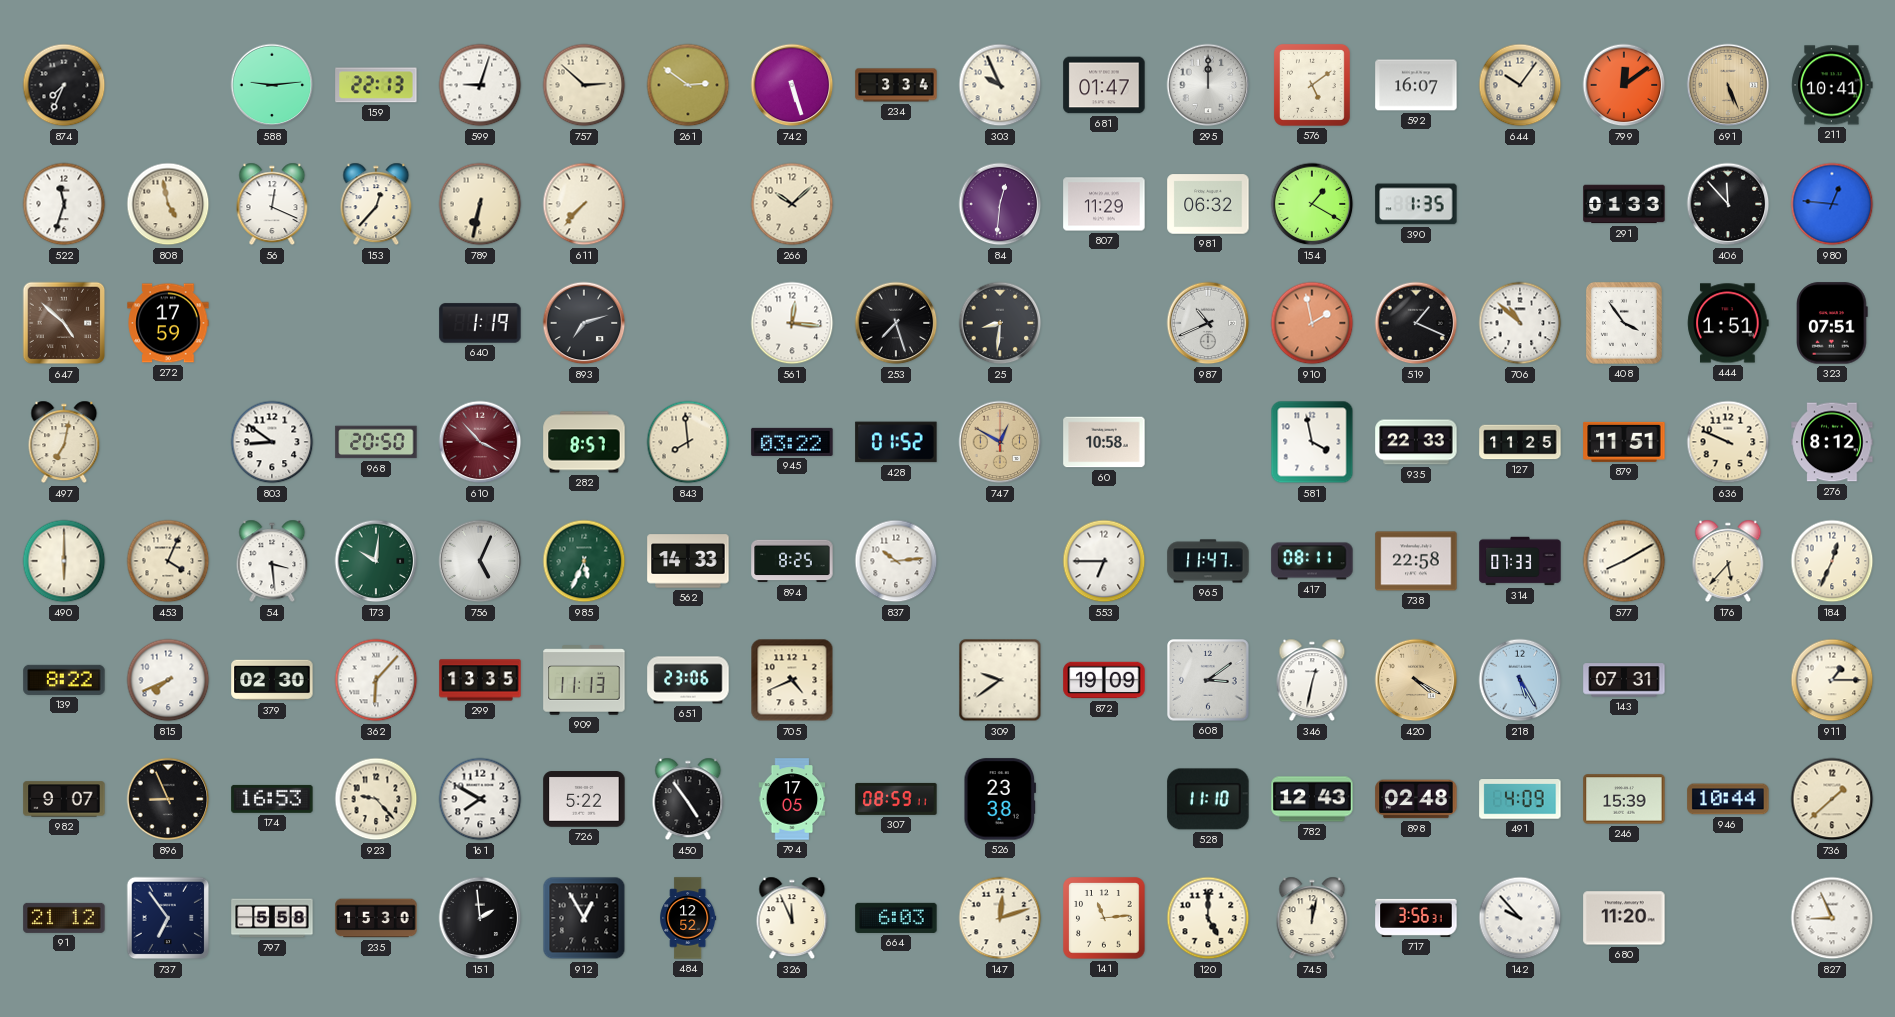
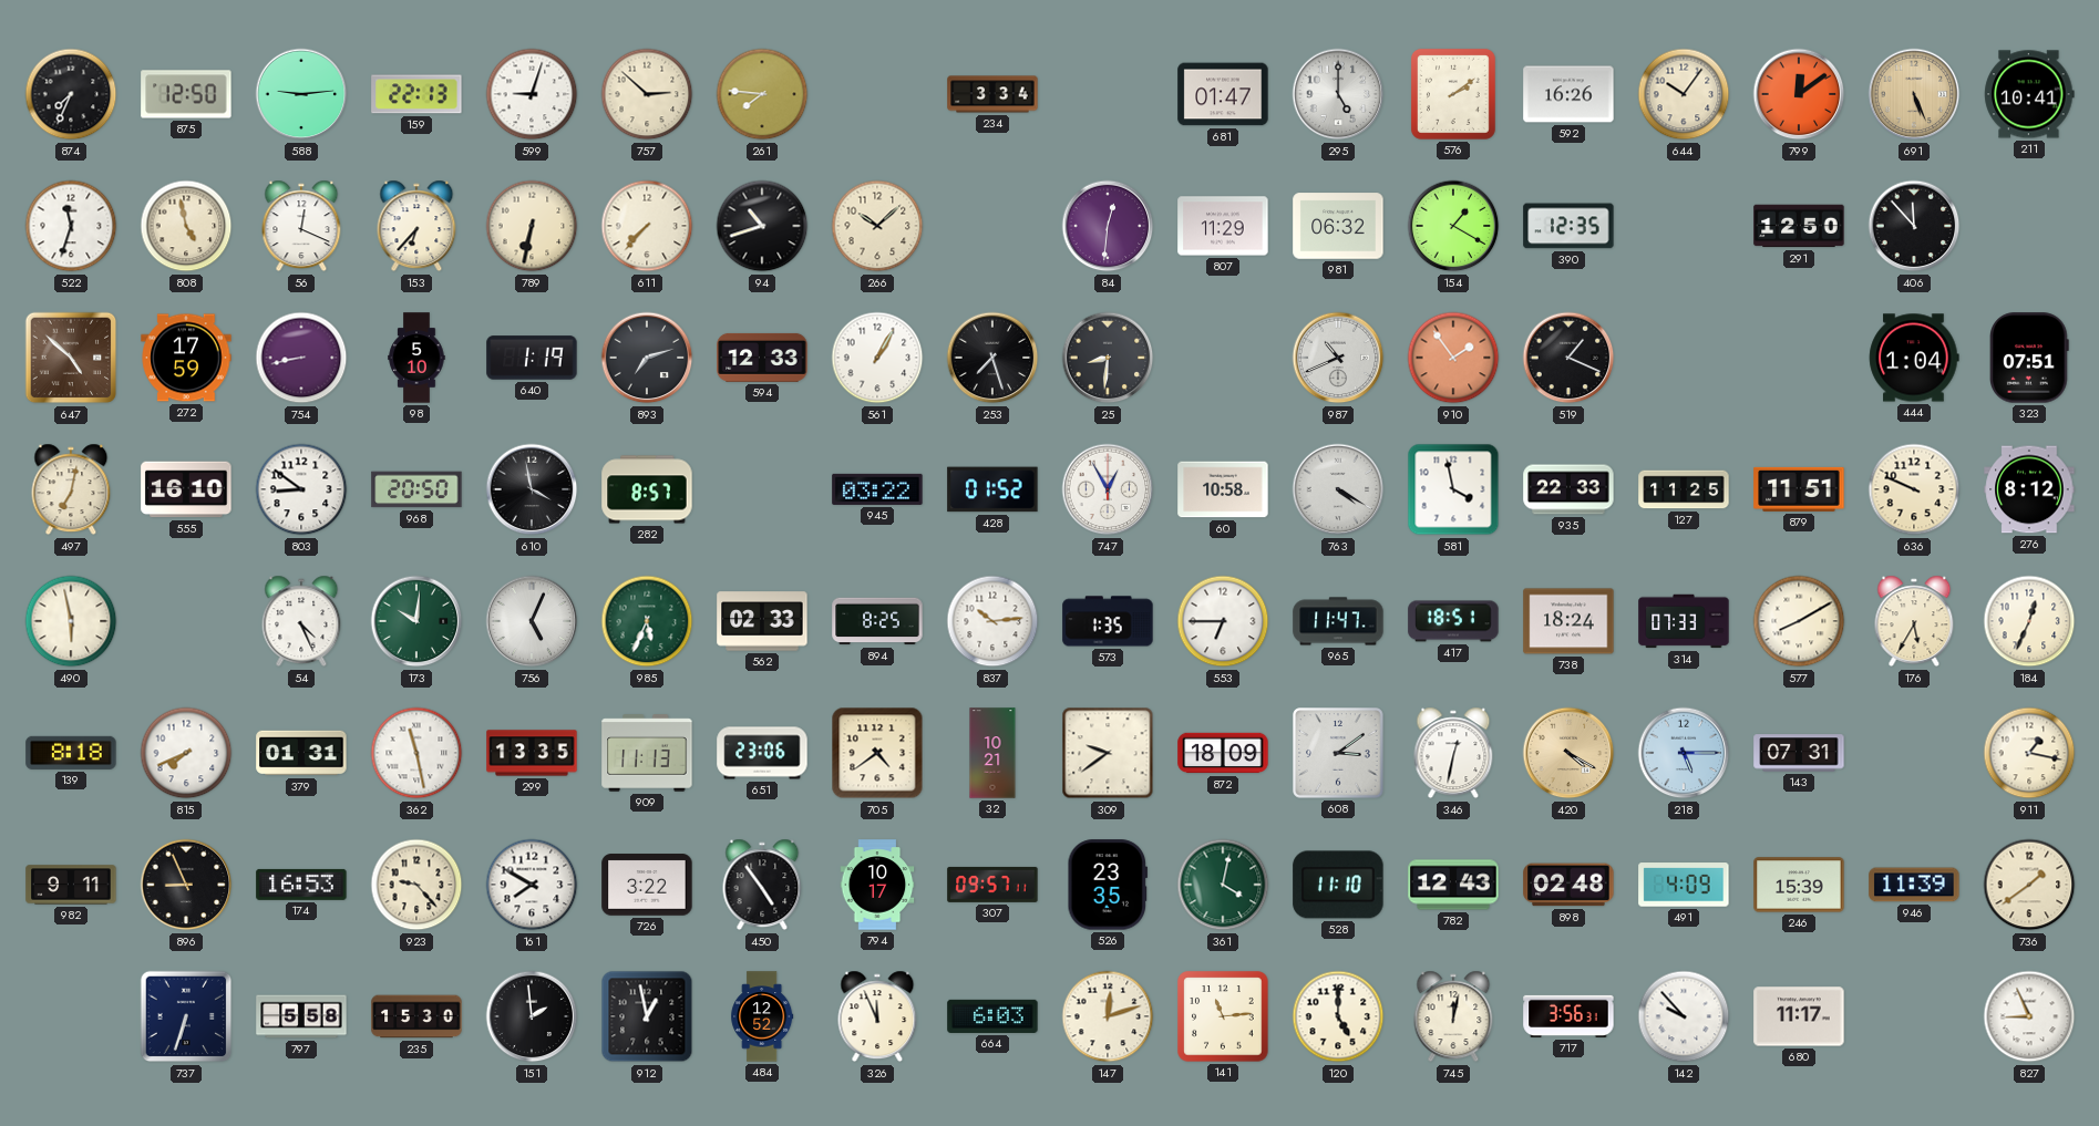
875: none -> 12:50 (186, 94)
261: 2:51 -> 7:46 (762, 94)
742: 5:27 -> none (792, 85)
303: 9:56 -> none (1000, 85)
295: 12:00 -> 5:00 (1338, 94)
576: 5:09 -> 2:09 (1453, 94)
592: 16:07 -> 16:26 (1568, 94)
153: 12:37 -> 6:37 (416, 226)
94: none -> 10:42 (762, 226)
390: 1:35 -> 12:35 (1568, 226)
291: 01:33 -> 12:50 (1799, 226)
980: 12:46 -> none (1832, 204)
754: none -> 8:43 (301, 358)
98: none -> 5:10 (416, 358)
594: none -> 12:33 (762, 358)
561: 12:16 -> 1:05 (877, 358)
910: 1:58 -> 1:54 (1453, 358)
706: 10:52 -> none (1520, 323)
408: 3:54 -> none (1624, 323)
444: 1:51 -> 1:04 (1914, 358)
555: none -> 16:10 (186, 489)
610: 3:53 -> 3:58 (532, 489)
610 dial: burgundy -> black (532, 489)
843: 7:59 -> none (688, 442)
747: 12:50 -> 12:55 (1108, 489)
747 dial: champagne -> white (1108, 489)
763: none -> 4:20 (1338, 489)
490: 6:00 -> 5:58 (71, 621)
453: 4:04 -> none (168, 561)
54: 3:29 -> 4:26 (301, 621)
562: 14:33 -> 02:33 (762, 621)
573: none -> 1:35 (1108, 621)
417: 08:11 -> 18:51 (1453, 621)
738: 22:58 -> 18:24 (1568, 621)
176: 5:37 -> 5:35 (1914, 621)
139: 8:22 -> 8:18 (71, 753)
379: 02:30 -> 01:31 (301, 753)
362: 6:07 -> 11:28 (416, 753)
705: 4:41 -> 4:39 (877, 753)
32: none -> 10:21 (992, 753)
872: 19:09 -> 18:09 (1223, 753)
218: 5:25 -> 5:15 (1684, 753)
911: 1:15 -> 1:17 (2029, 753)
982: 9:07 -> 9:11 (71, 885)
726: 5:22 -> 3:22 (647, 885)
794: 17:05 -> 10:17 (877, 885)
307: 08:59 -> 09:57 (992, 885)
526: 23:38 -> 23:35 (1108, 885)
361: none -> 4:02 (1223, 885)
946: 10:44 -> 11:39 (1914, 885)
736: 1:38 -> 1:39 (2029, 885)
91: 21:12 -> none (64, 918)
737: 6:54 -> 6:33 (186, 1016)
912: 12:55 -> 12:58 (647, 1016)
680: 11:20 -> 11:17 (1799, 1016)
